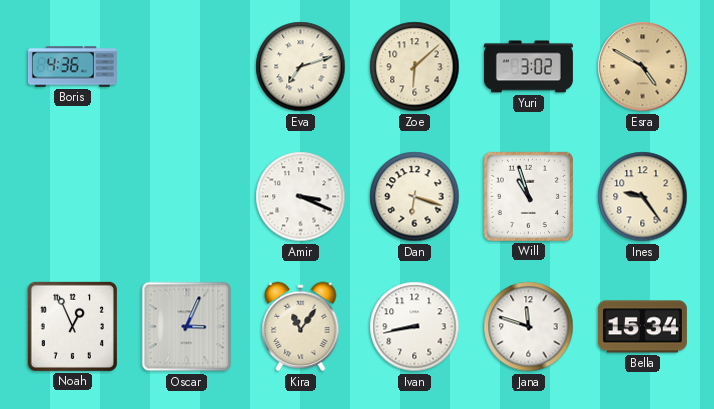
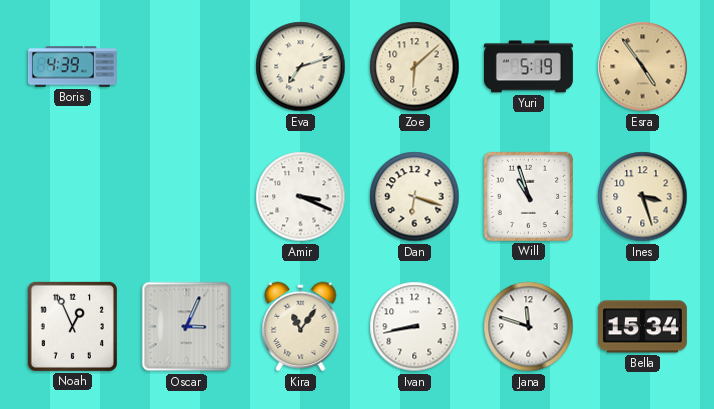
Boris: 4:36 -> 4:39 (72, 67)
Yuri: 3:02 -> 5:19 (528, 67)
Esra: 4:50 -> 4:54 (643, 67)
Ines: 9:24 -> 3:27 (643, 197)
